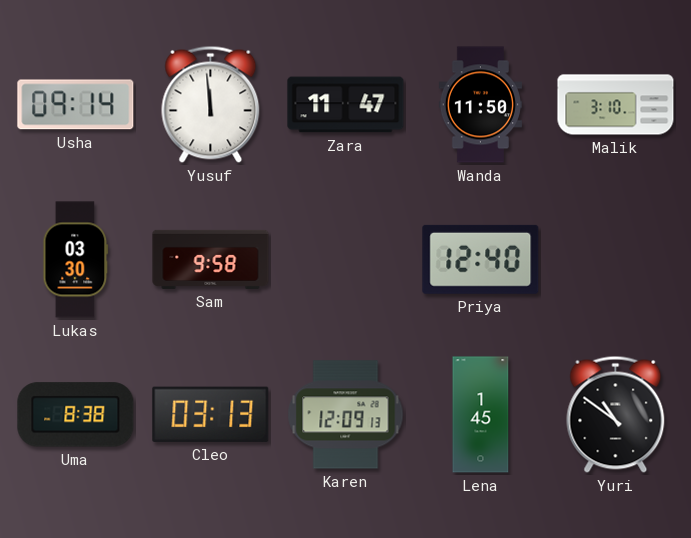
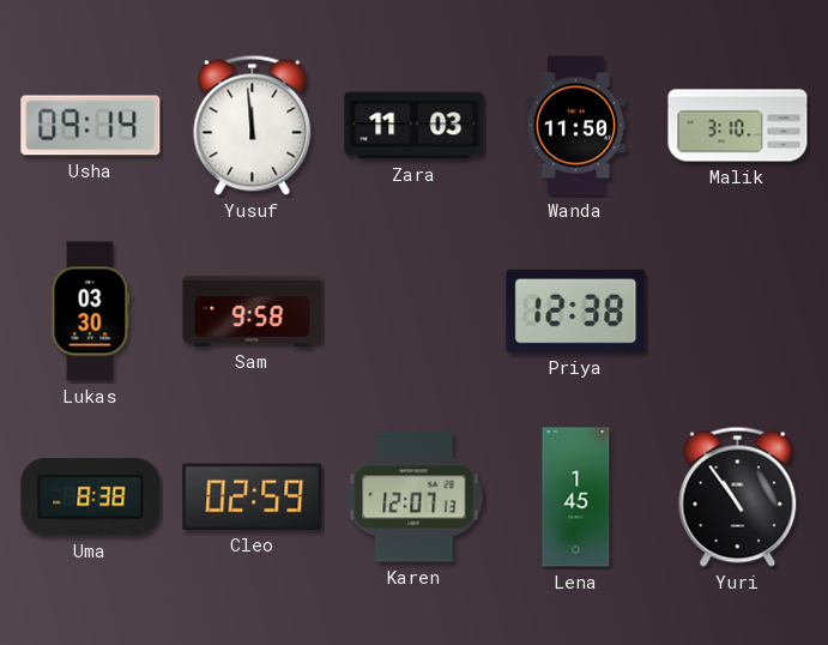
Zara: 11:47 -> 11:03 (415, 126)
Priya: 12:40 -> 12:38 (576, 311)
Cleo: 03:13 -> 02:59 (253, 496)
Karen: 12:09 -> 12:07 (415, 498)
Yuri: 10:51 -> 10:54 (738, 496)
